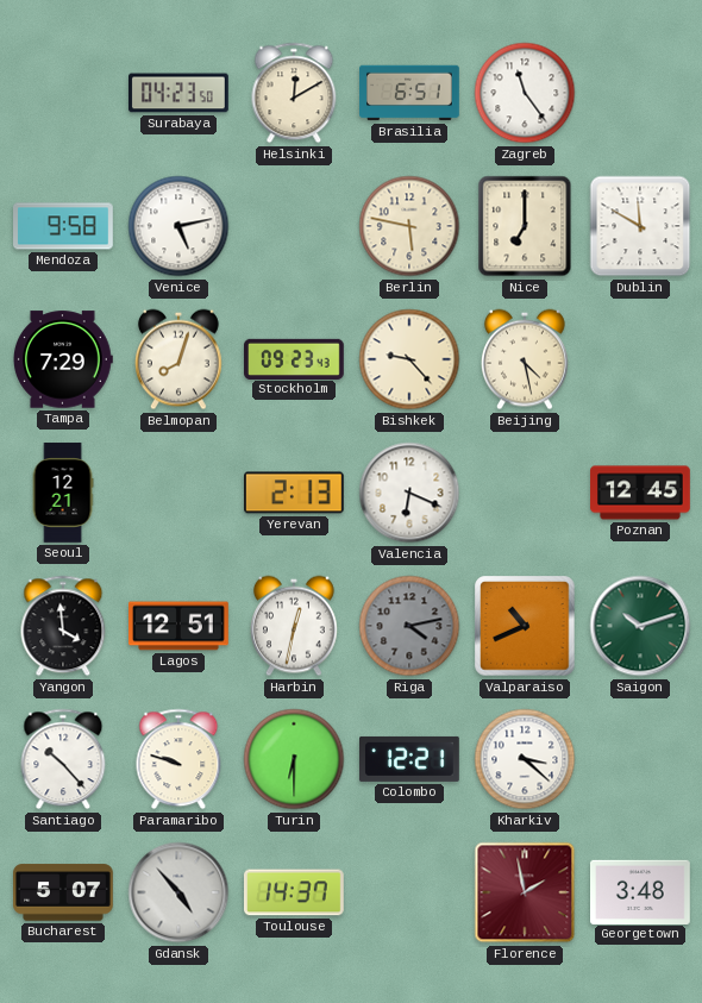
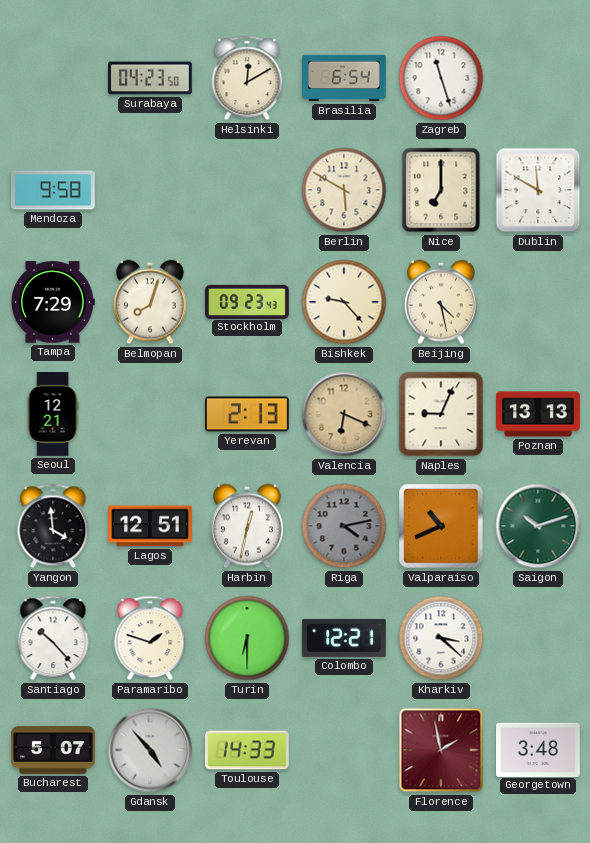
Brasilia: 6:51 -> 6:54 (344, 78)
Zagreb: 11:24 -> 11:27 (441, 78)
Venice: 5:13 -> none (178, 226)
Berlin: 5:47 -> 5:50 (344, 190)
Valencia dial: white -> champagne (344, 414)
Naples: none -> 9:04 (441, 414)
Poznan: 12:45 -> 13:13 (538, 414)
Paramaribo: 9:48 -> 1:48 (150, 638)
Toulouse: 14:37 -> 14:33 (248, 750)
